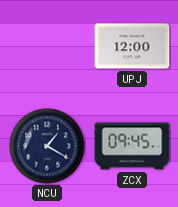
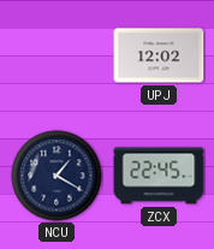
UPJ: 12:00 -> 12:02 (159, 55)
ZCX: 09:45 -> 22:45 (159, 176)
